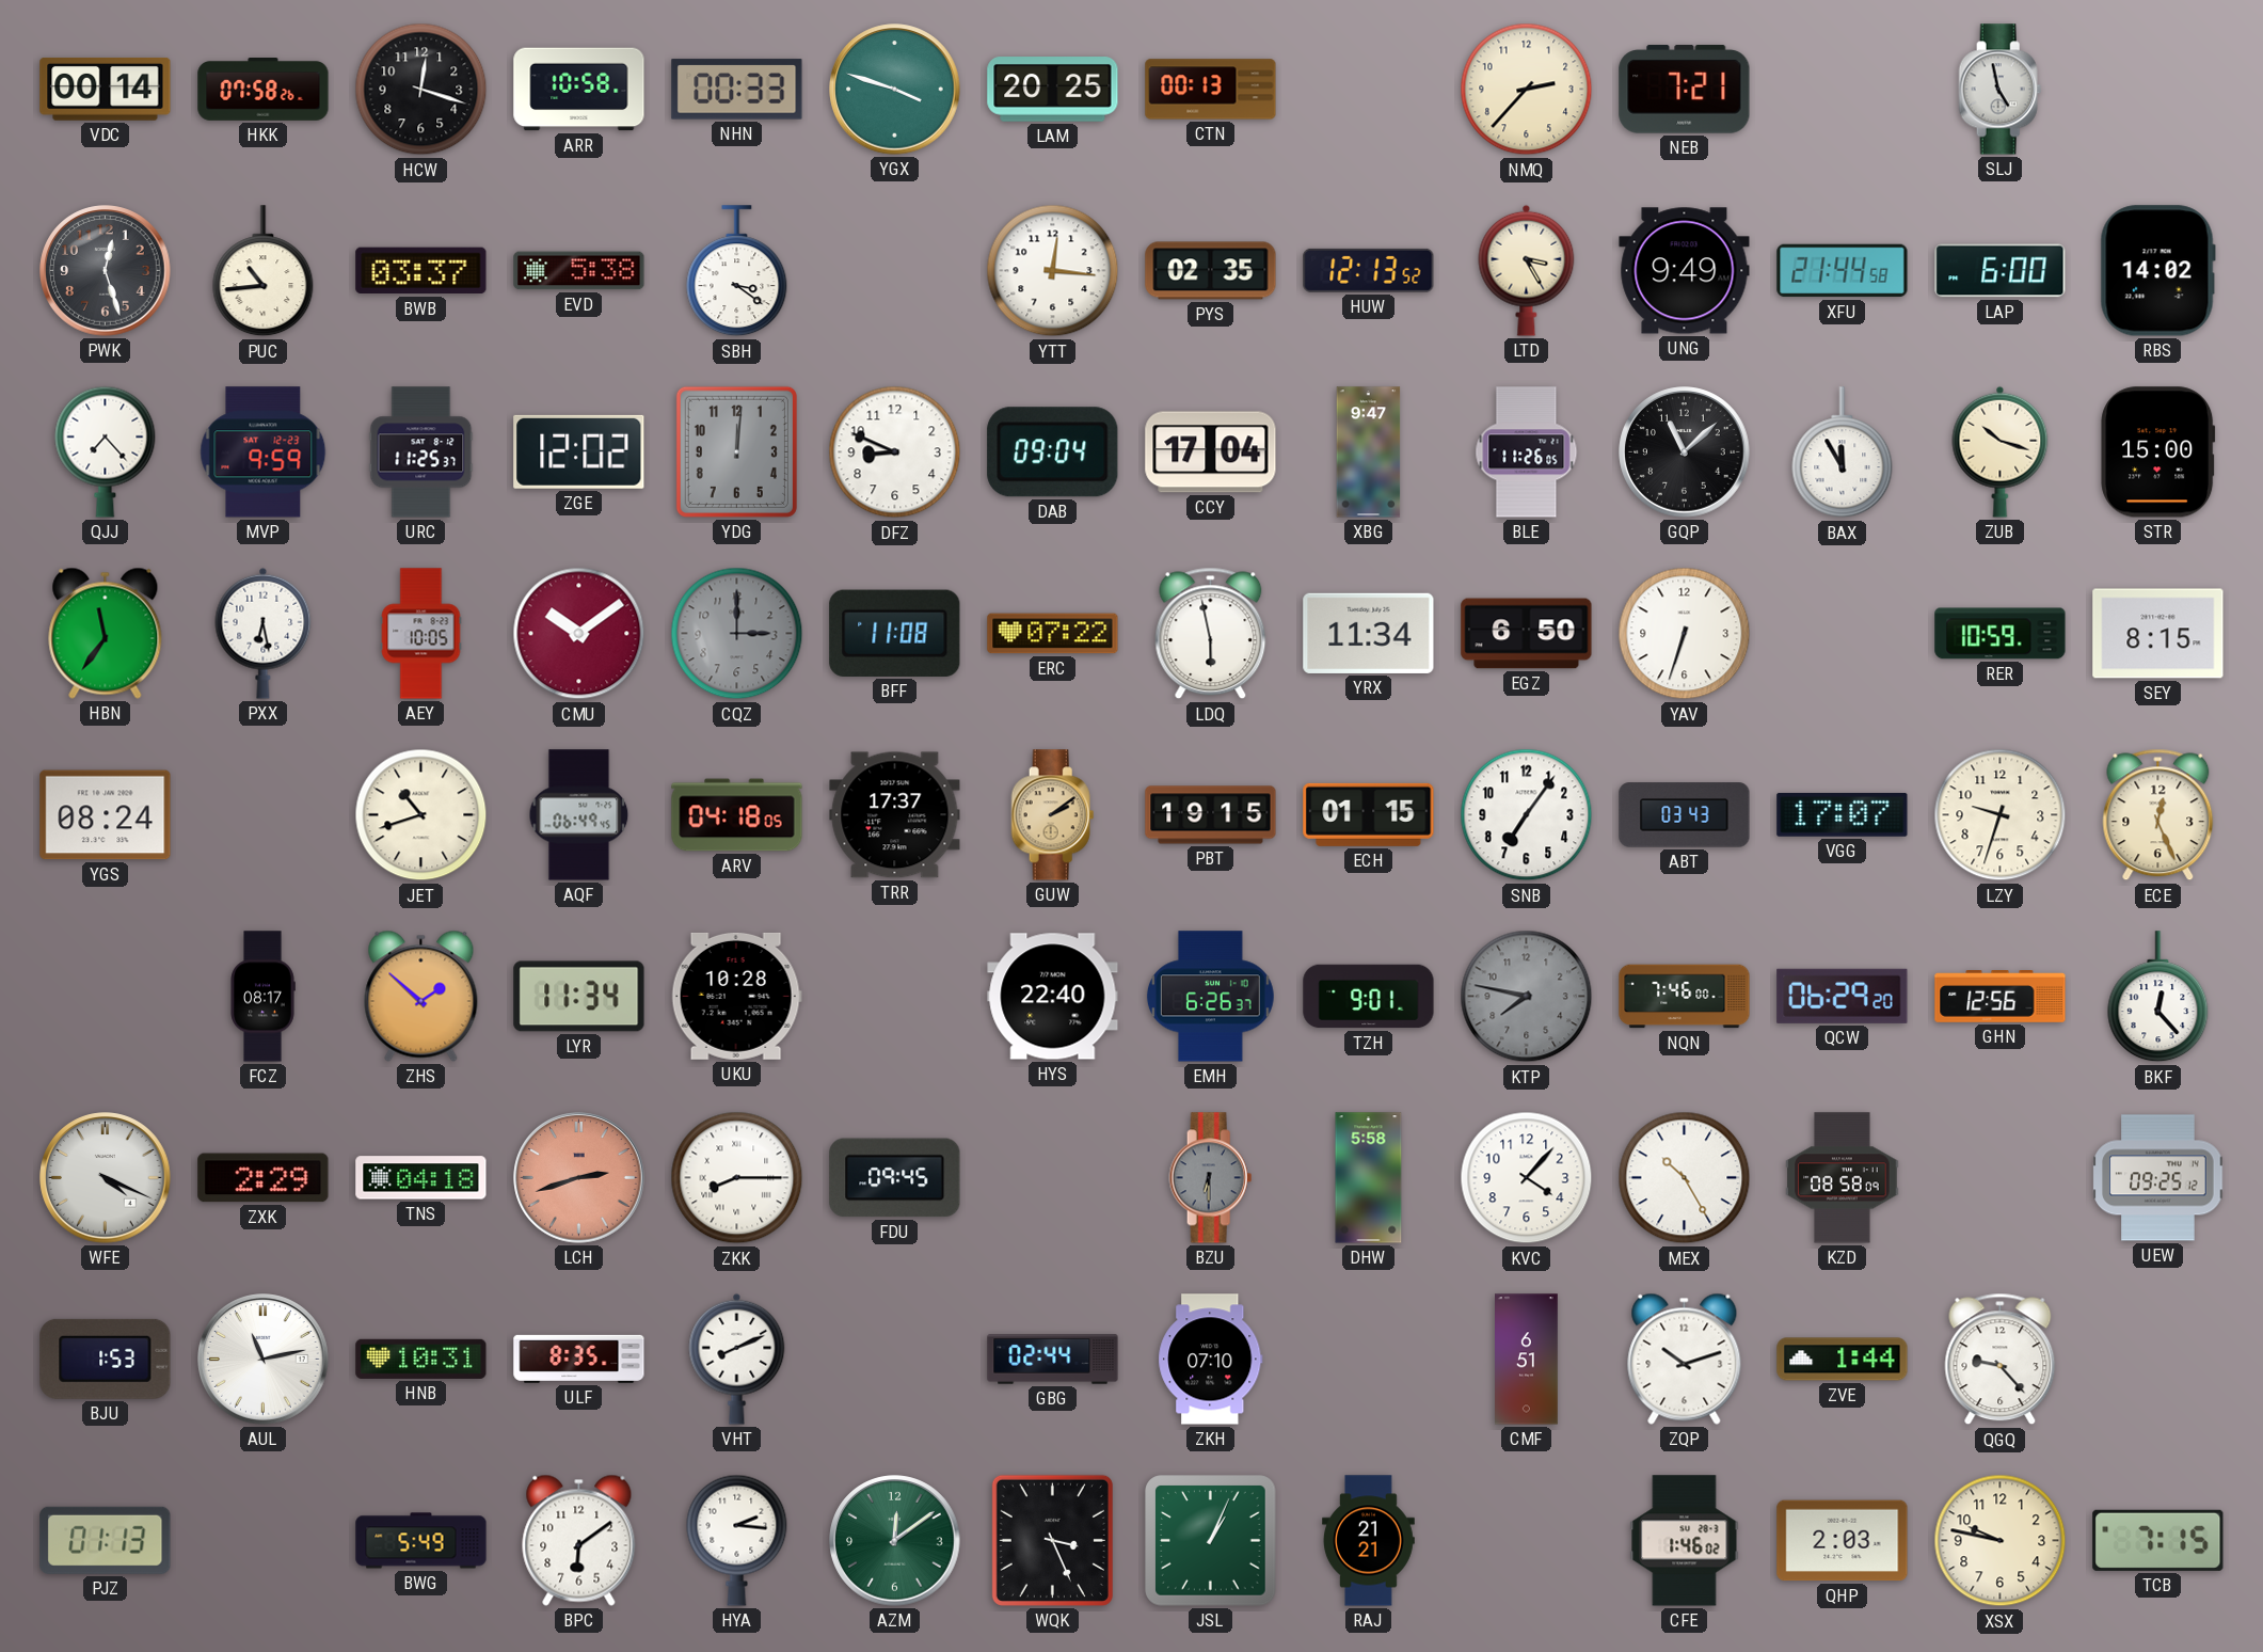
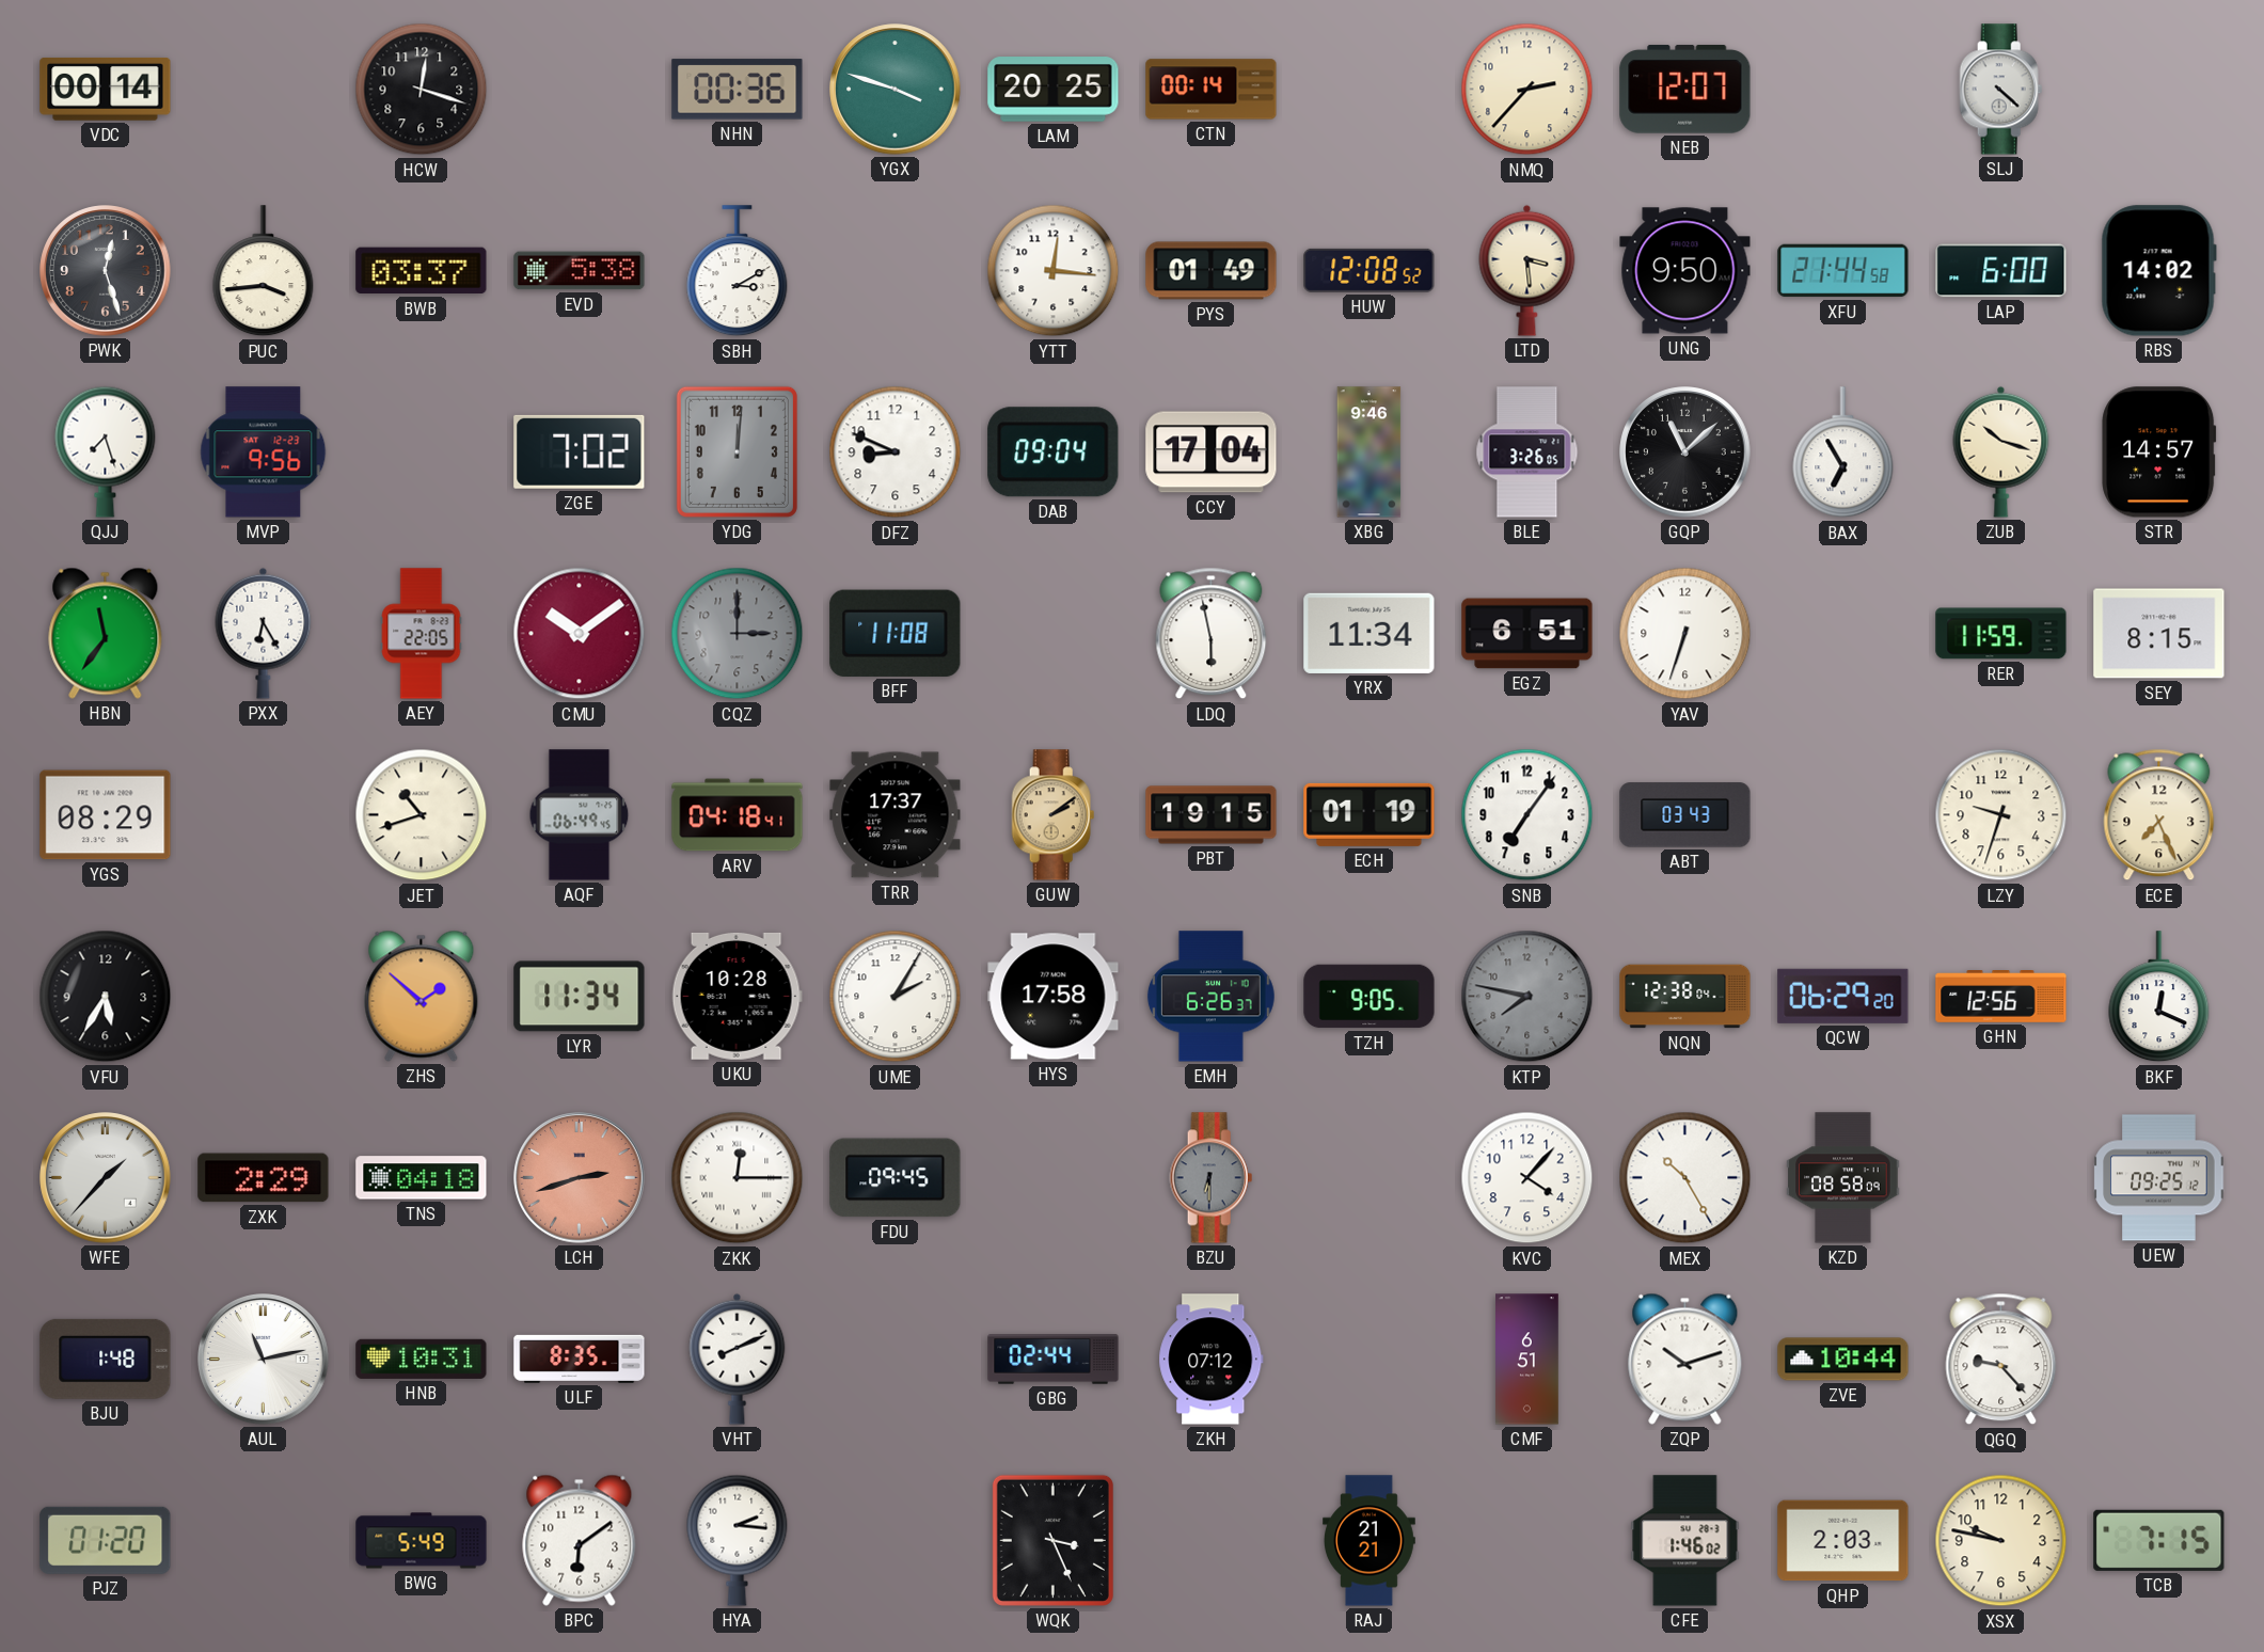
HKK: 07:58 -> none (264, 90)
ARR: 10:58 -> none (579, 90)
NHN: 00:33 -> 00:36 (738, 90)
CTN: 00:13 -> 00:14 (1212, 90)
NEB: 7:21 -> 12:07 (1685, 89)
SLJ: 4:58 -> 4:22 (2001, 90)
PUC: 10:44 -> 3:44 (264, 271)
SBH: 3:21 -> 3:10 (738, 271)
PYS: 02:35 -> 01:49 (1212, 271)
HUW: 12:13 -> 12:08 (1370, 270)
LTD: 3:25 -> 3:29 (1527, 270)
UNG: 9:49 -> 9:50 (1685, 271)
QJJ: 7:23 -> 7:27 (106, 451)
MVP: 9:59 -> 9:56 (264, 452)
URC: 11:25 -> none (421, 452)
ZGE: 12:02 -> 7:02 (580, 451)
XBG: 9:47 -> 9:46 (1370, 452)
BLE: 11:26 -> 3:26 (1527, 452)
BAX: 11:55 -> 6:55 (1843, 452)
STR: 15:00 -> 14:57 (2159, 452)
PXX: 6:28 -> 6:25 (264, 633)
AEY: 10:05 -> 22:05 (422, 634)
ERC: 07:22 -> none (1053, 634)
EGZ: 6:50 -> 6:51 (1527, 634)
RER: 10:59 -> 11:59 (2001, 634)
YGS: 08:24 -> 08:29 (106, 815)
ARV: 04:18:05 -> 04:18:41 (738, 815)
ECH: 01:15 -> 01:19 (1370, 814)
VGG: 17:07 -> none (1843, 814)
ECE: 12:26 -> 7:26 (2159, 815)
VFU: none -> 5:35 (106, 997)
FCZ: 08:17 -> none (262, 997)
UME: none -> 2:05 (896, 997)
HYS: 22:40 -> 17:58 (1054, 997)
TZH: 9:01 -> 9:05 (1370, 997)
NQN: 7:46 -> 12:38 (1685, 997)
BKF: 12:23 -> 12:19 (2159, 997)
WFE: 4:19 -> 1:37 (106, 1178)
ZKK: 8:15 -> 12:15 (738, 1178)
DHW: 5:58 -> none (1369, 1178)
BJU: 1:53 -> 1:48 (106, 1359)
ZKH: 07:10 -> 07:12 (1212, 1360)
ZVE: 1:44 -> 10:44 (1843, 1360)
PJZ: 01:13 -> 01:20 (106, 1540)
AZM: 12:09 -> none (895, 1541)
JSL: 1:04 -> none (1211, 1541)
